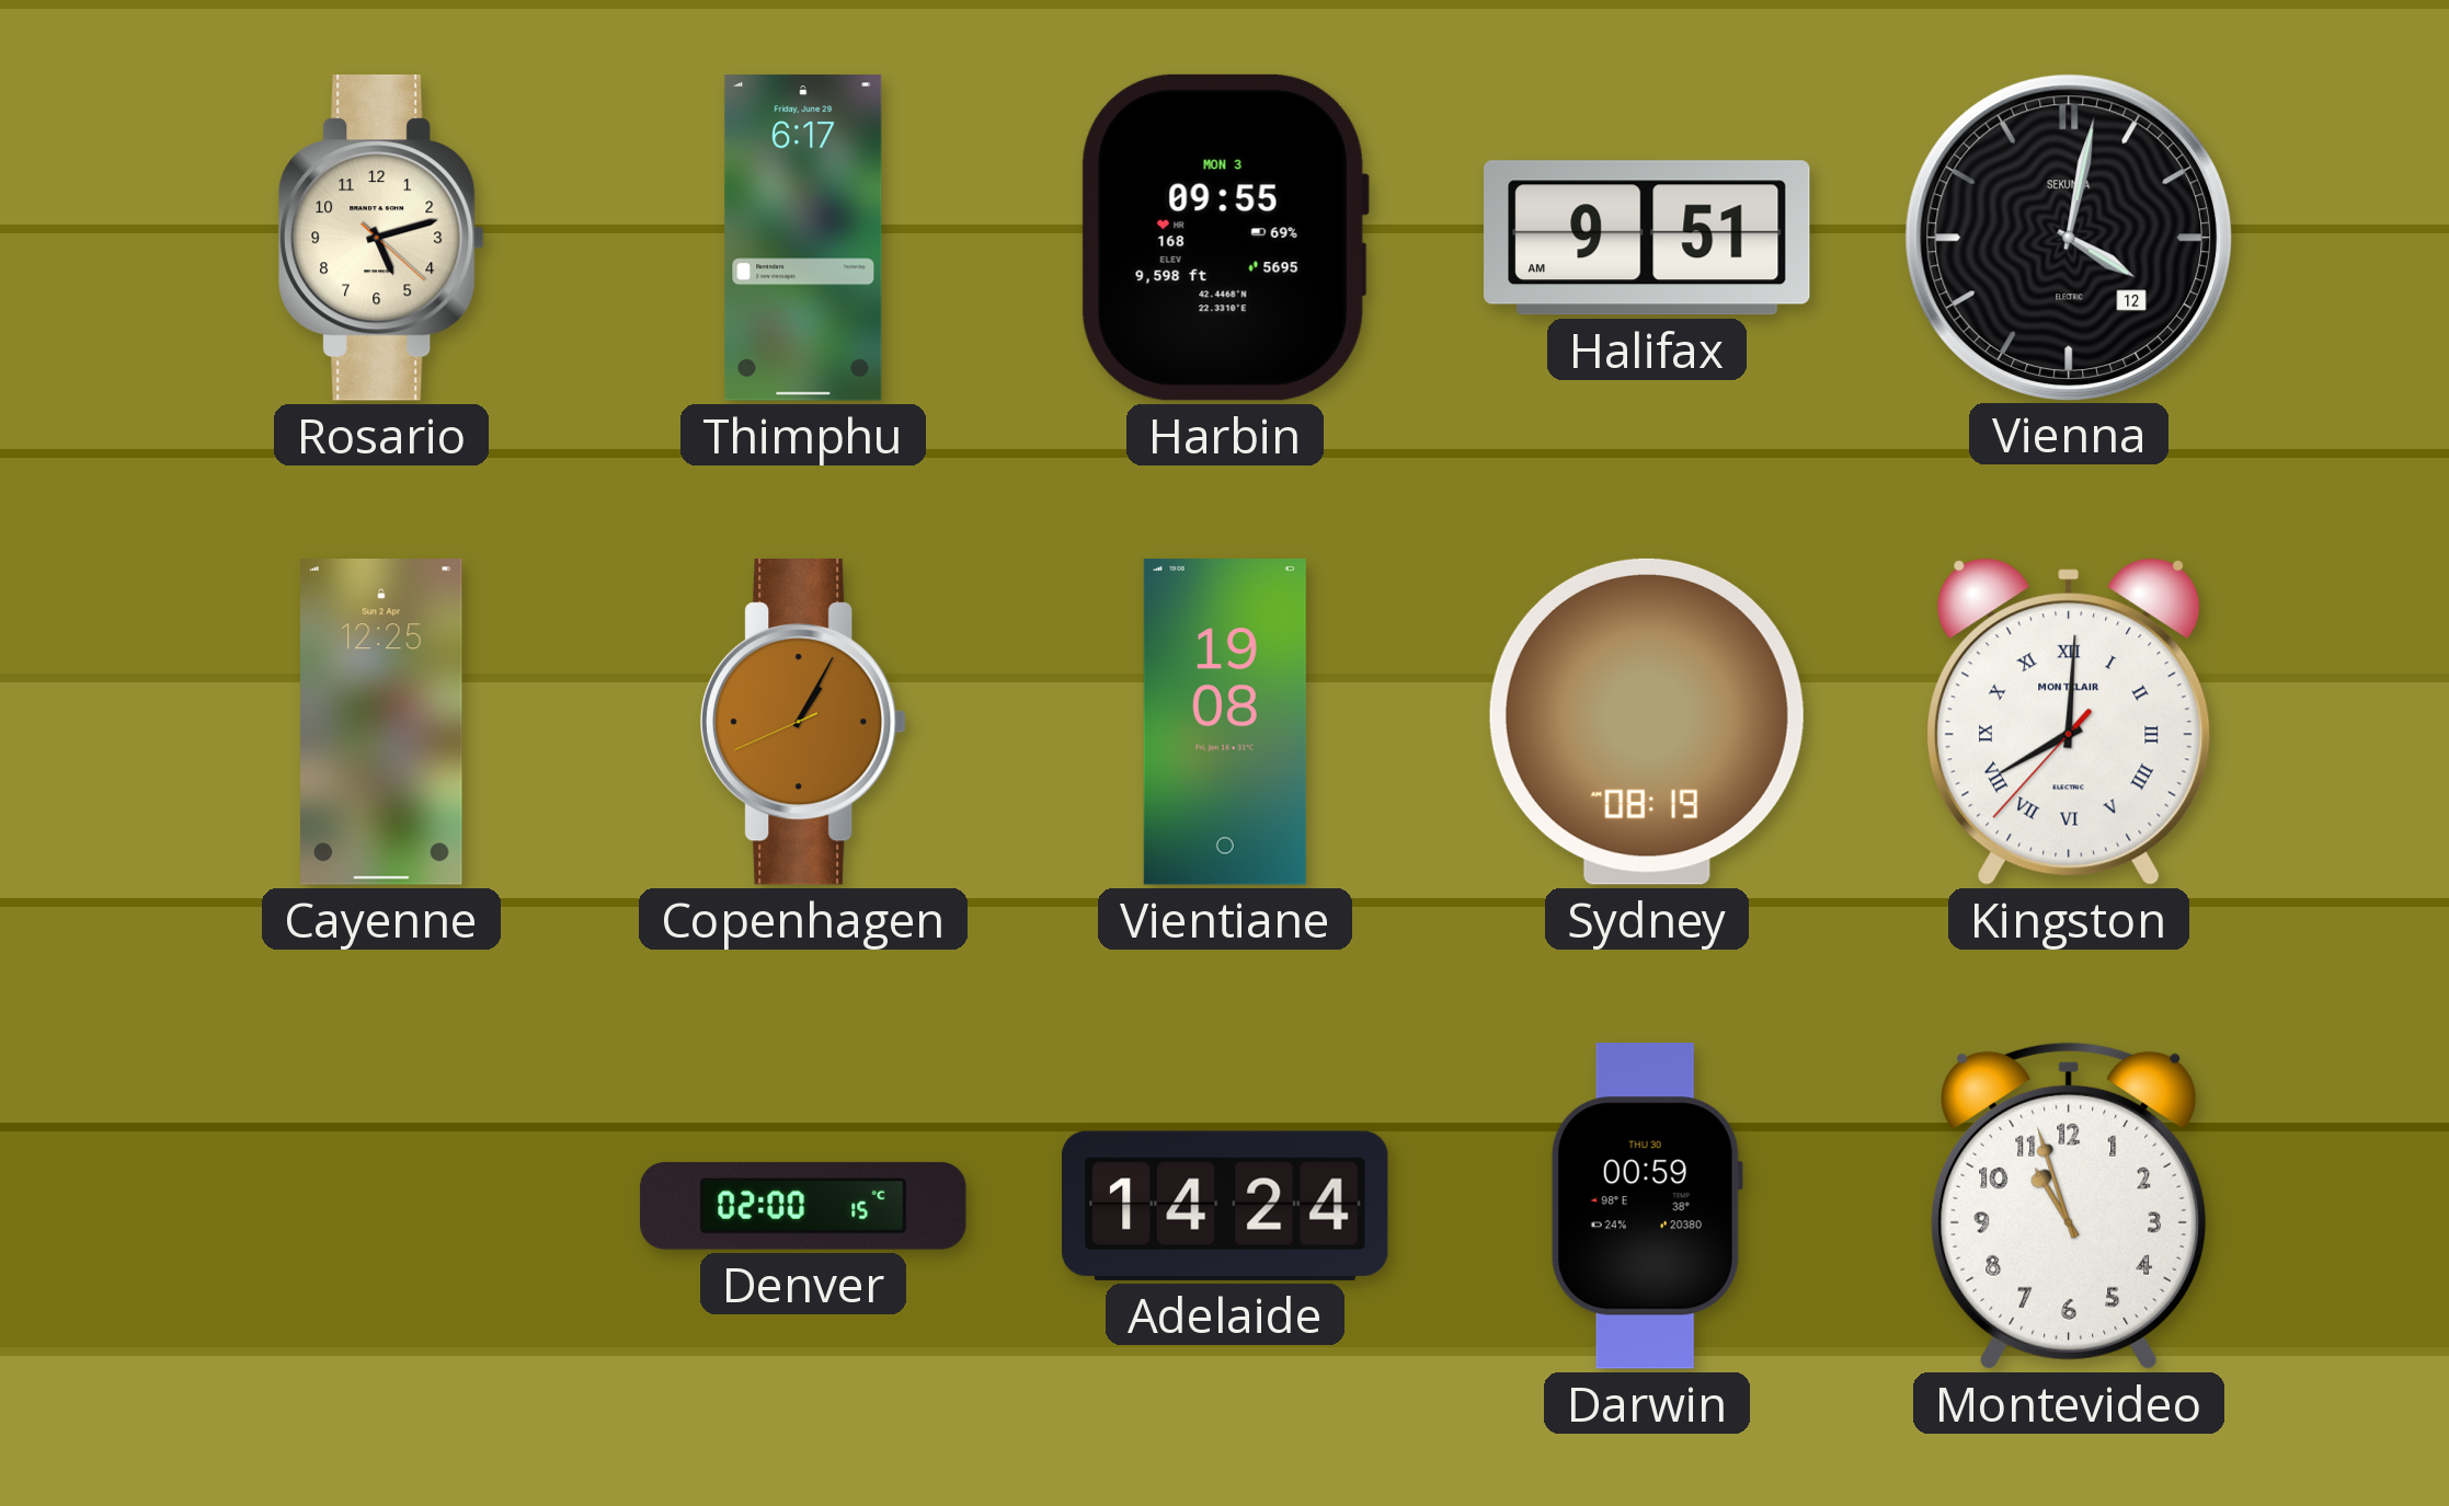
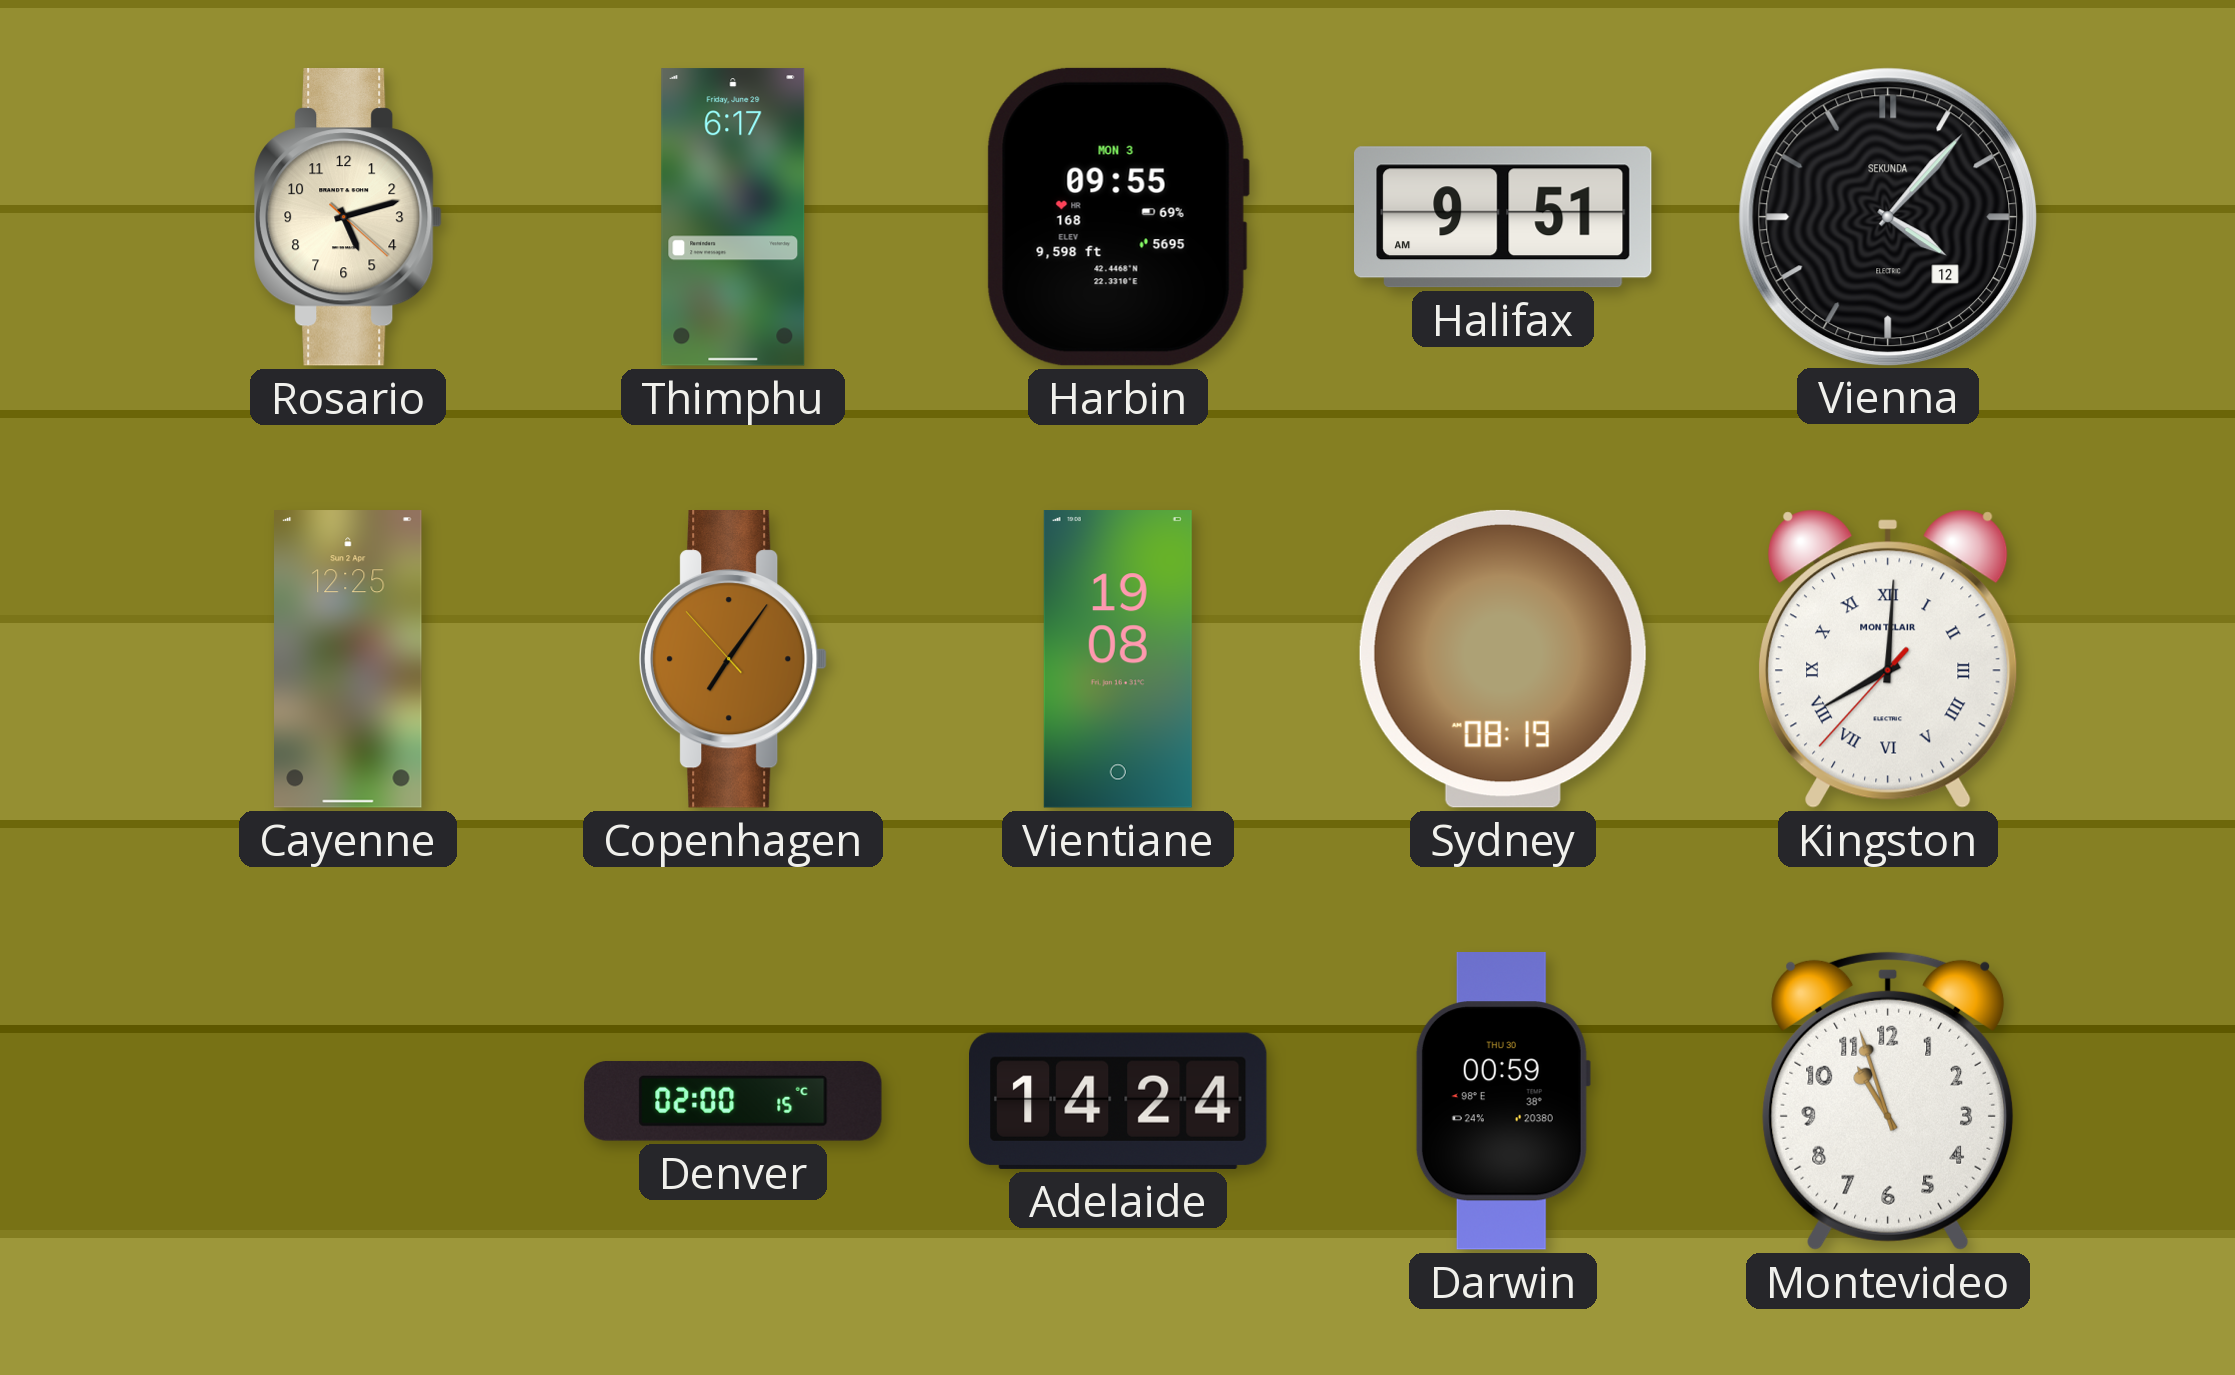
Vienna: 4:02 -> 4:07 (1887, 216)
Copenhagen: 1:04 -> 7:05 (734, 660)
